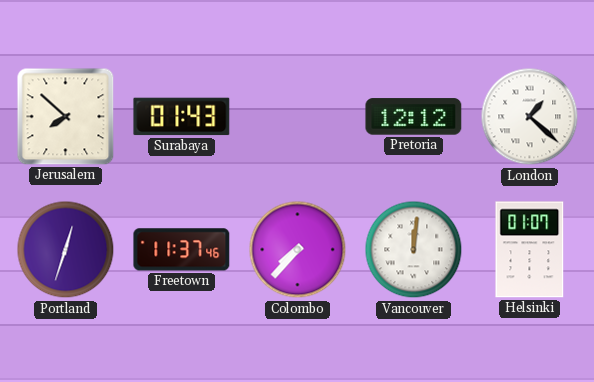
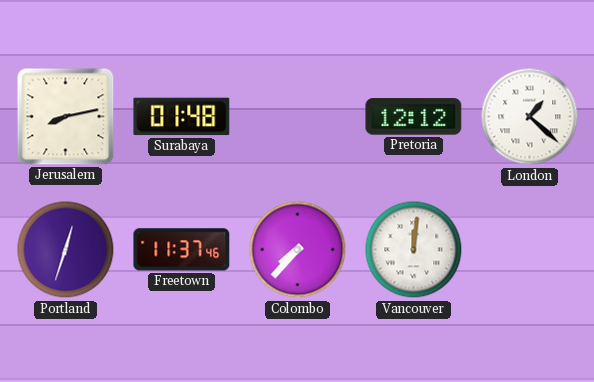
Jerusalem: 7:52 -> 8:13 (66, 117)
Surabaya: 01:43 -> 01:48 (182, 117)
Helsinki: 01:07 -> none (530, 250)
